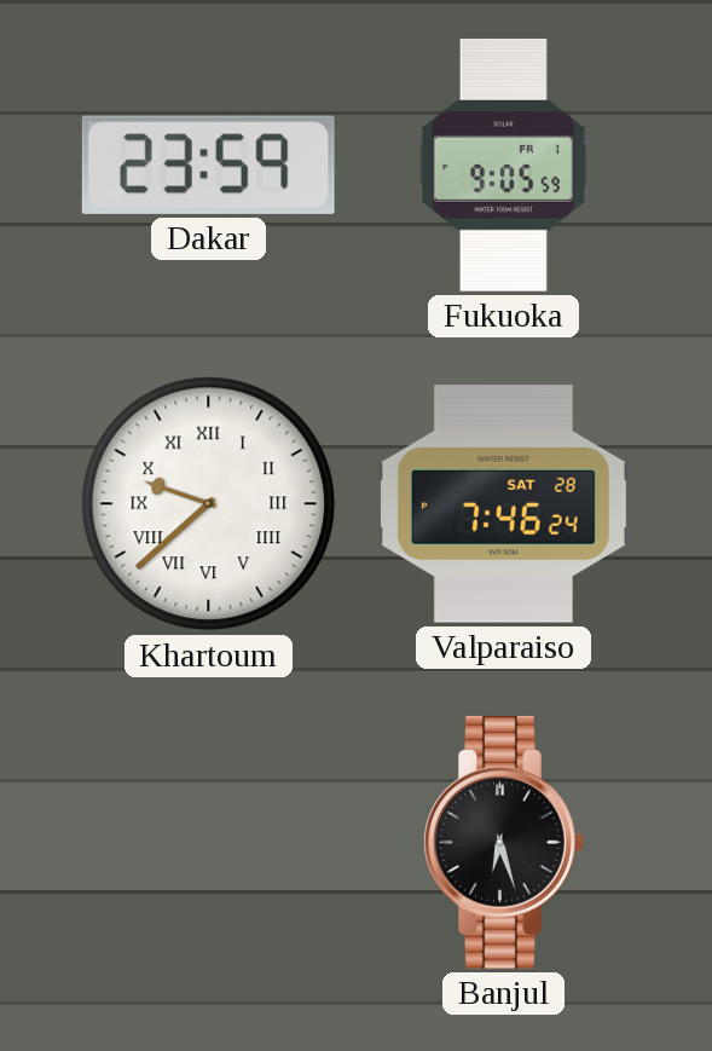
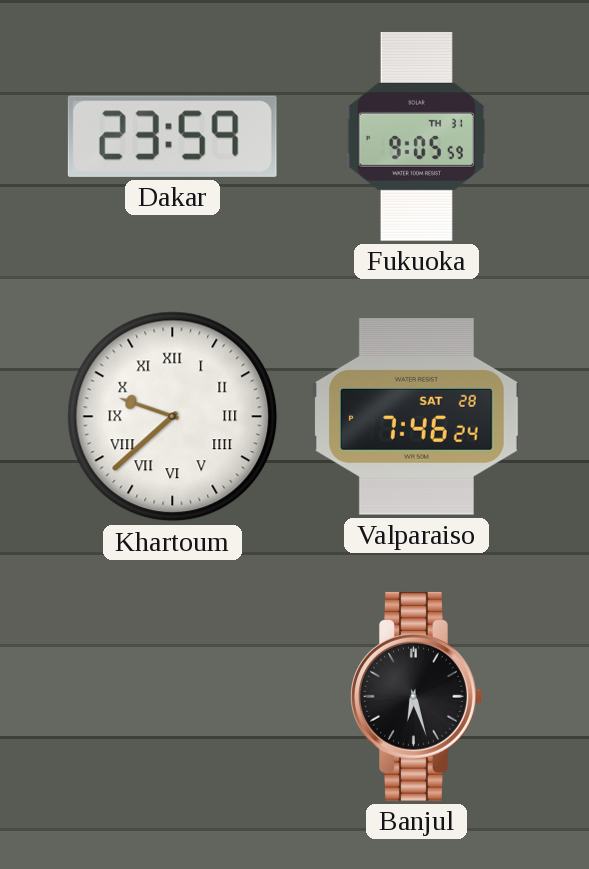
Fukuoka date: FR 1 -> TH 31 (416, 136)
